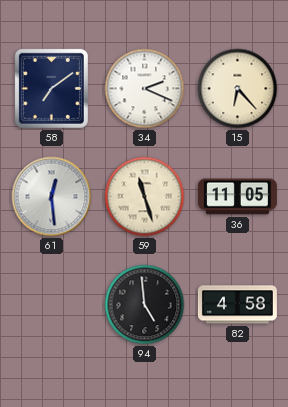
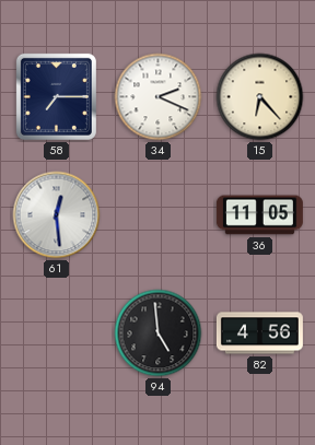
58: 7:09 -> 7:15 (56, 96)
59: 11:27 -> none (145, 197)
82: 4:58 -> 4:56 (259, 333)
